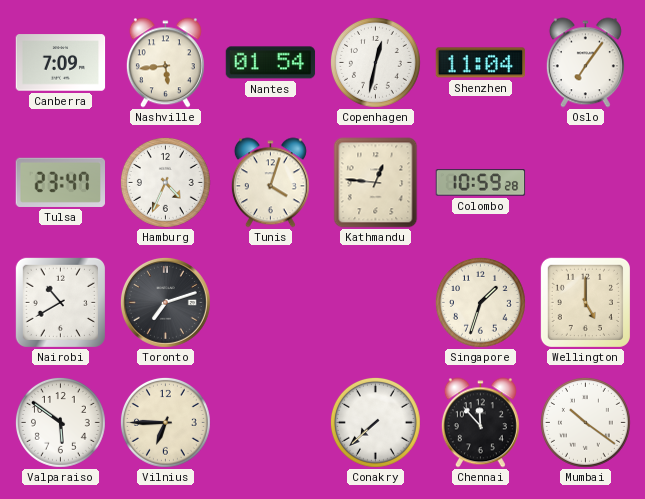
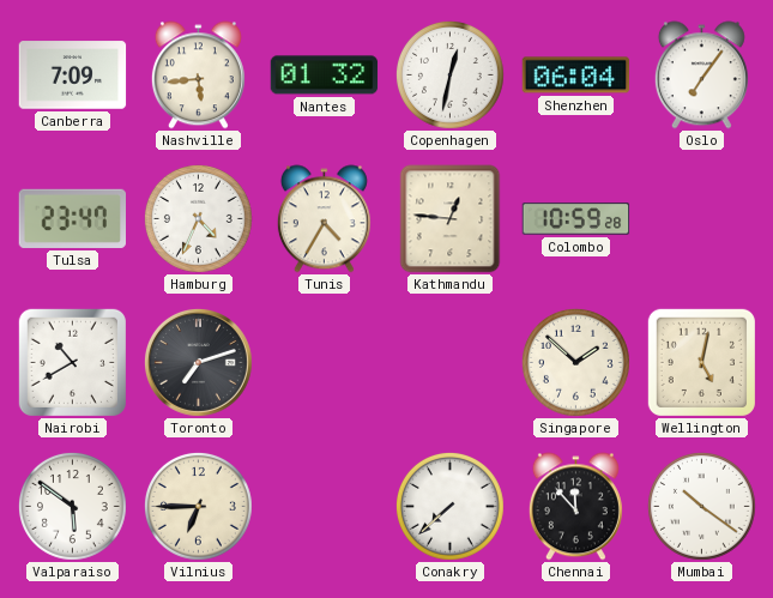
Nantes: 01:54 -> 01:32 (325, 75)
Shenzhen: 11:04 -> 06:04 (576, 75)
Tunis: 4:03 -> 4:35 (324, 219)
Singapore: 1:33 -> 1:52 (575, 362)
Wellington: 5:00 -> 5:02 (701, 362)
